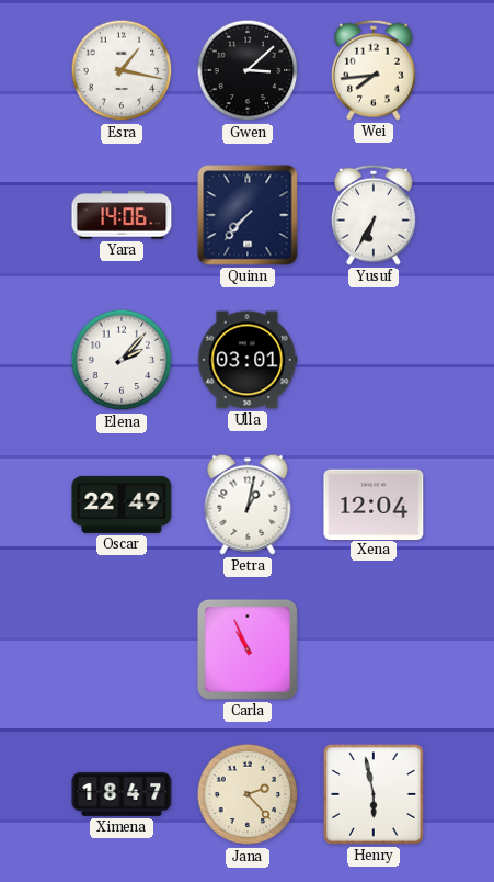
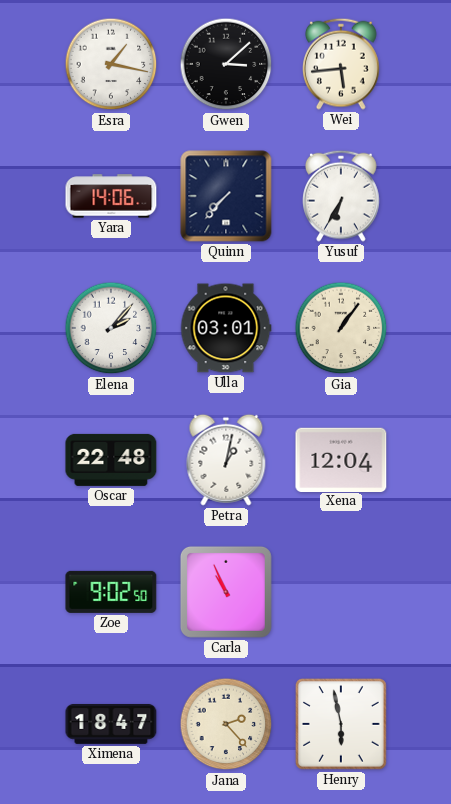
Wei: 7:44 -> 5:44 (342, 64)
Gia: none -> 1:06 (341, 328)
Oscar: 22:49 -> 22:48 (111, 460)
Zoe: none -> 9:02 (111, 592)
